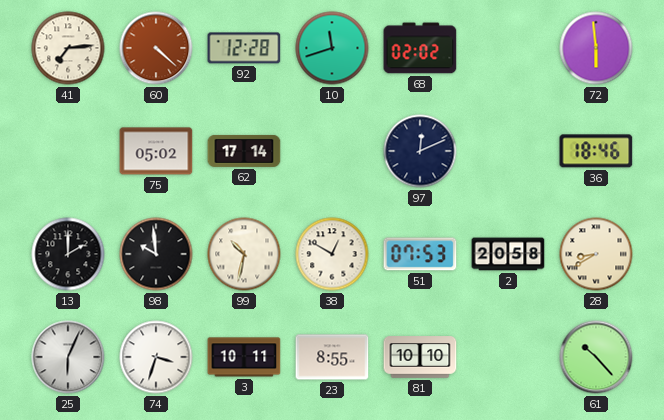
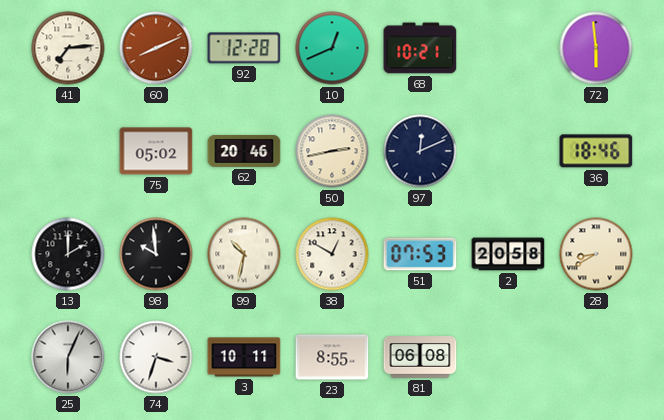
60: 4:22 -> 8:11 (156, 48)
10: 11:42 -> 12:41 (332, 48)
68: 02:02 -> 10:21 (420, 48)
62: 17:14 -> 20:46 (244, 151)
50: none -> 2:43 (332, 151)
81: 10:10 -> 06:08 (420, 357)
61: 10:23 -> none (596, 357)
